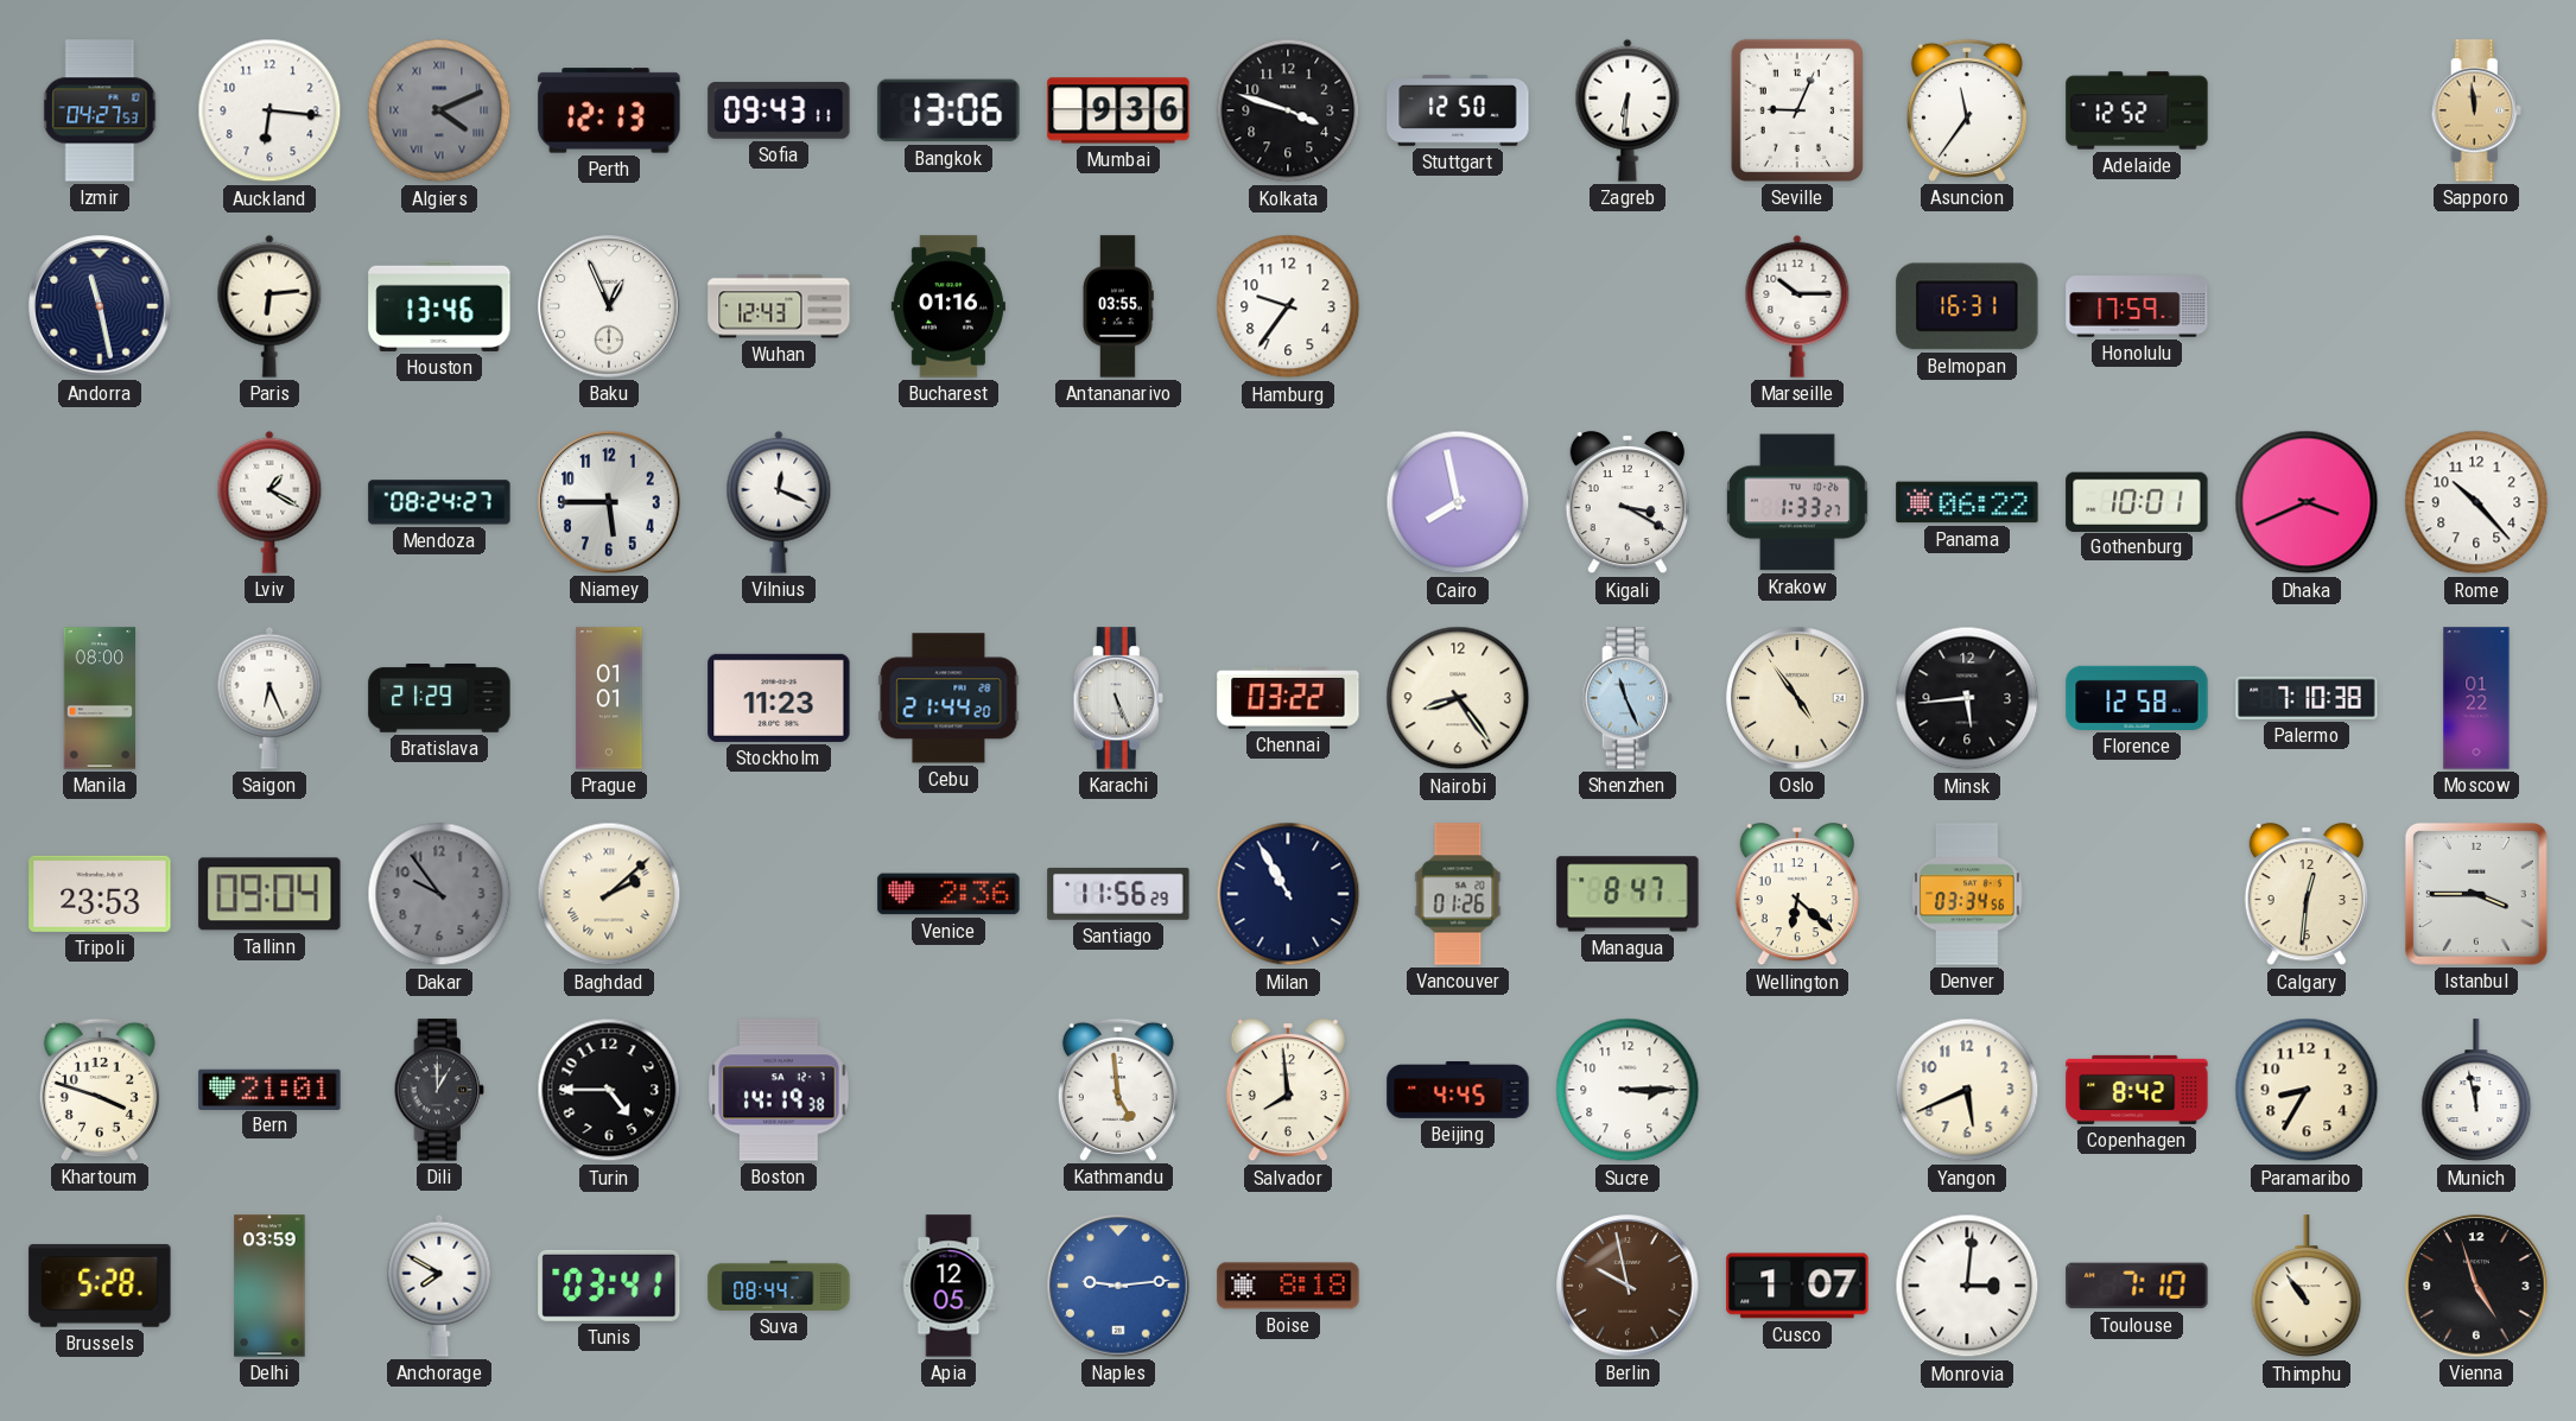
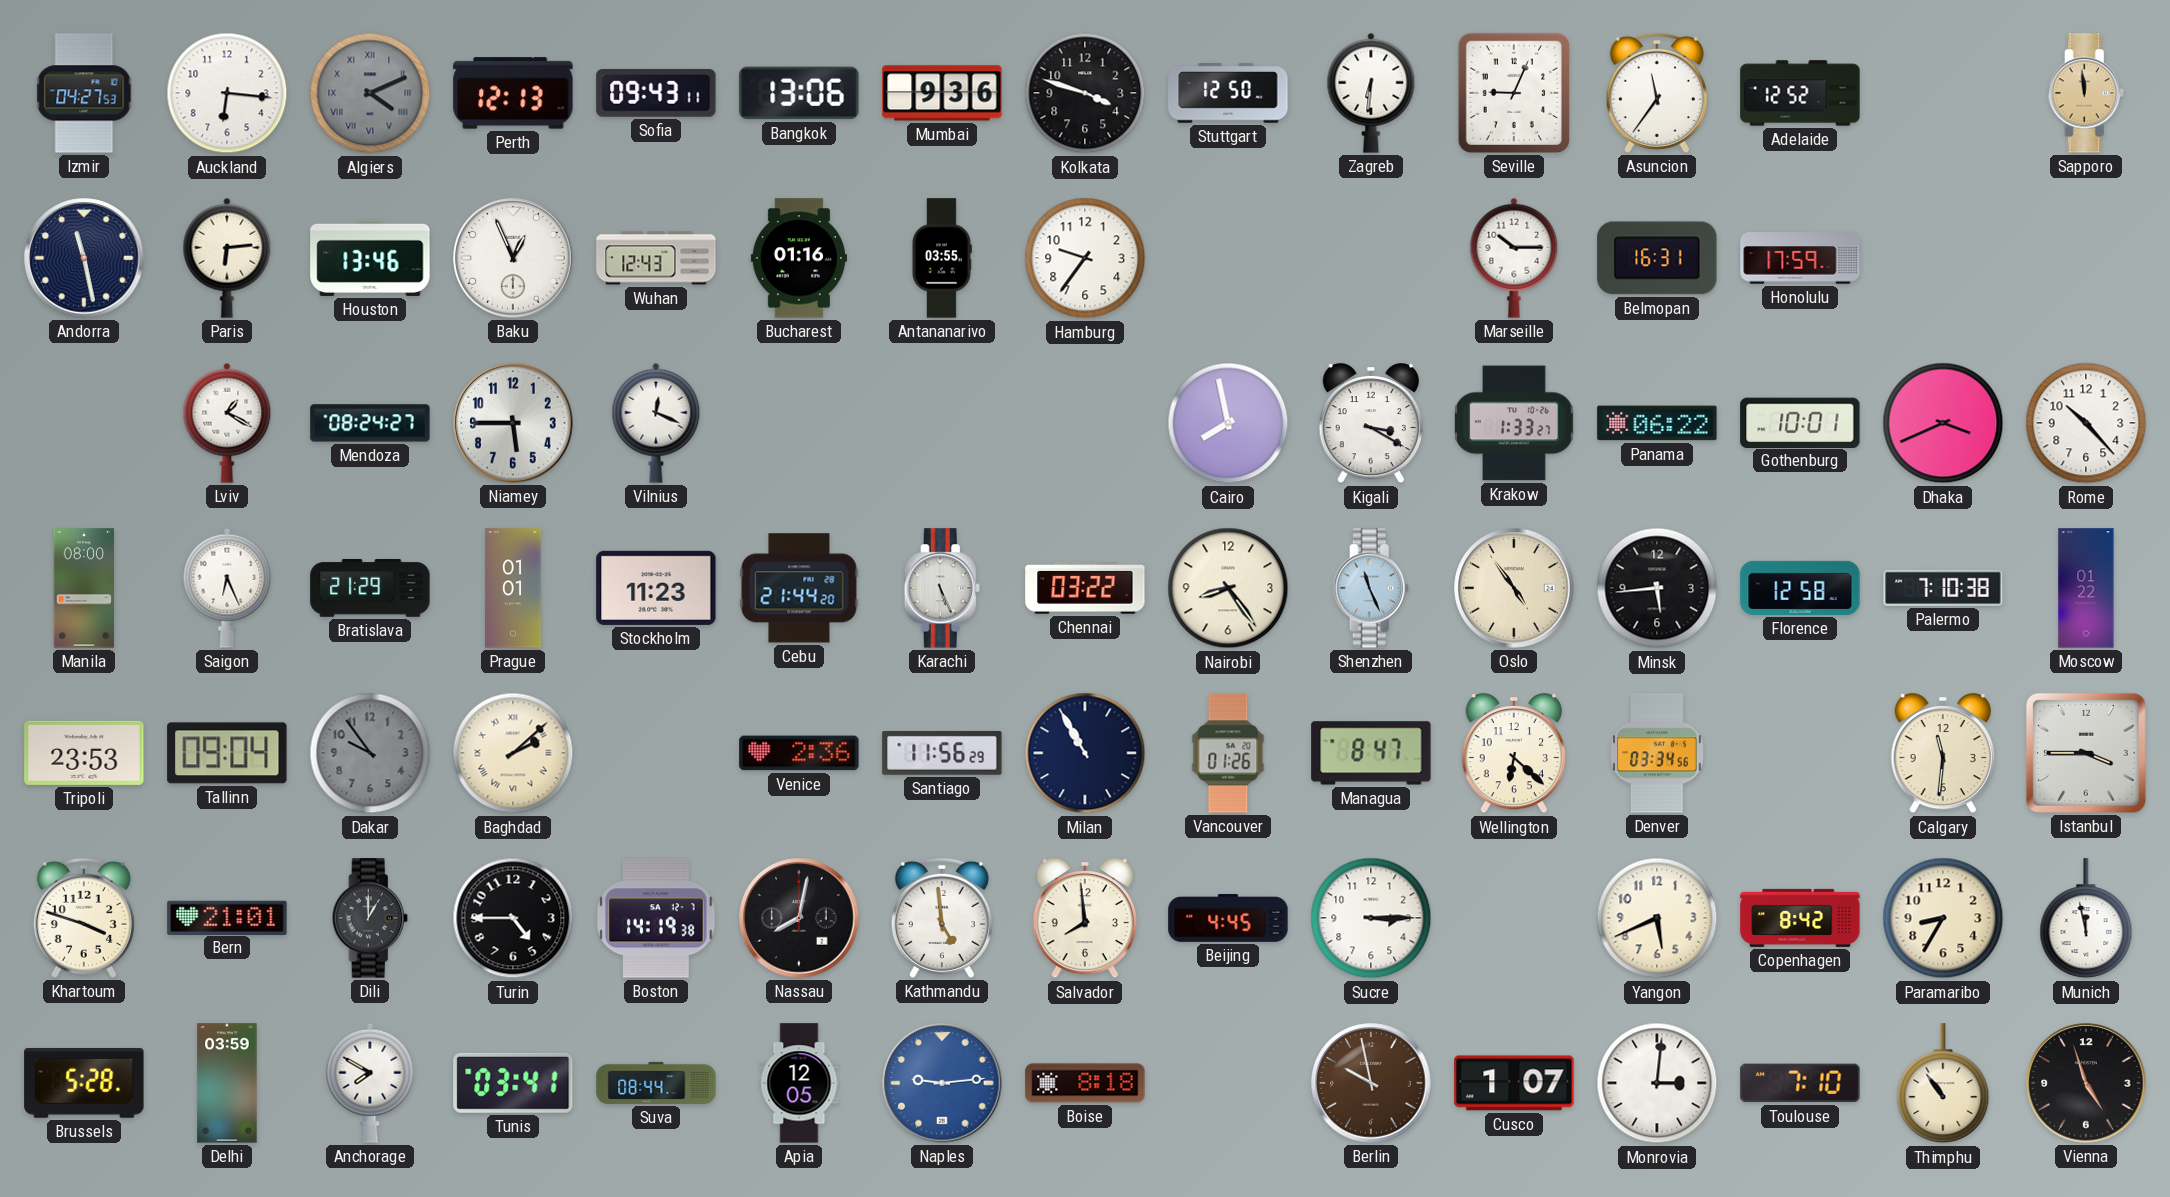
Calgary: 12:31 -> 11:31 (1943, 753)
Nassau: none -> 8:02 (799, 918)
